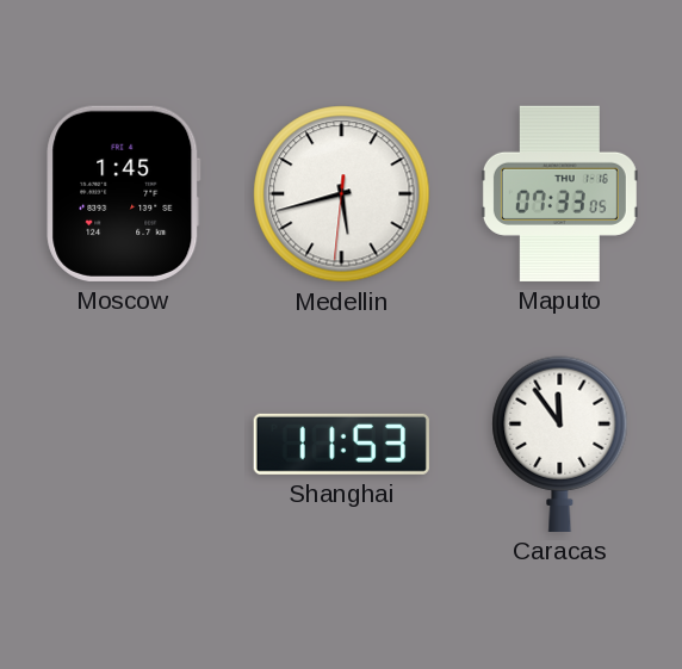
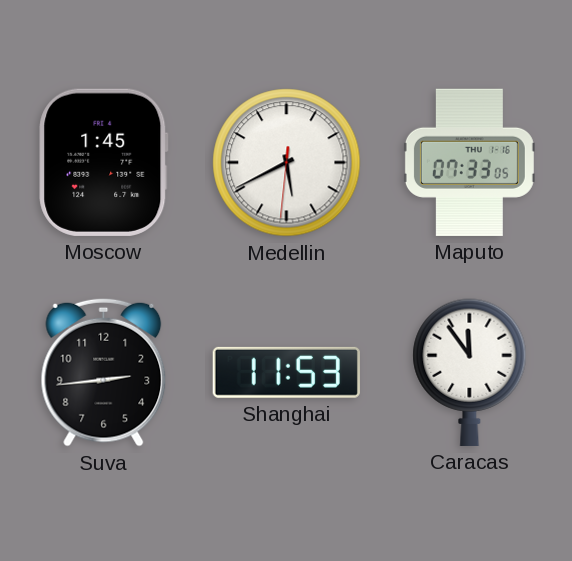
Medellin: 5:42 -> 5:40 (287, 163)
Suva: none -> 2:44 (104, 372)
